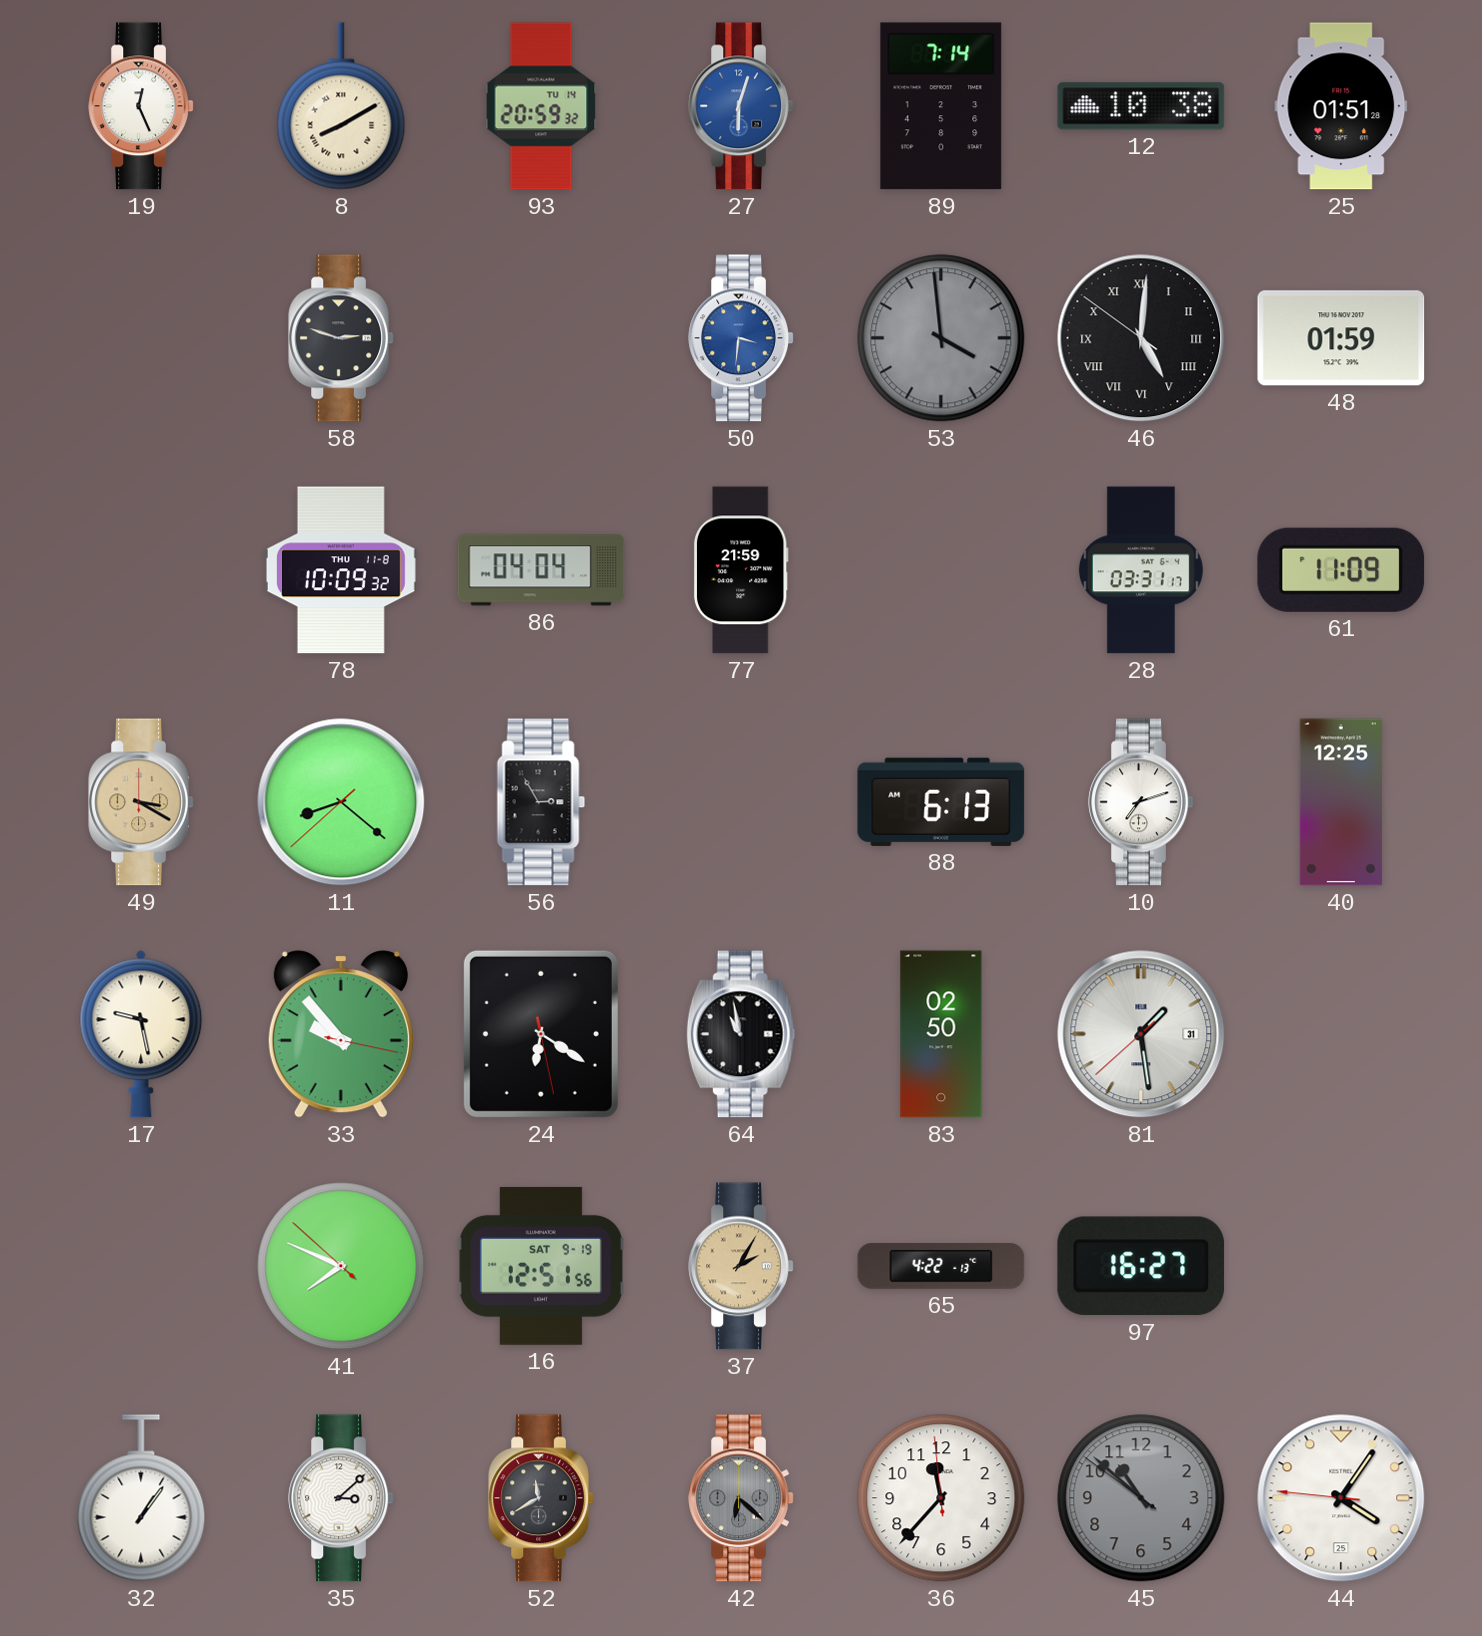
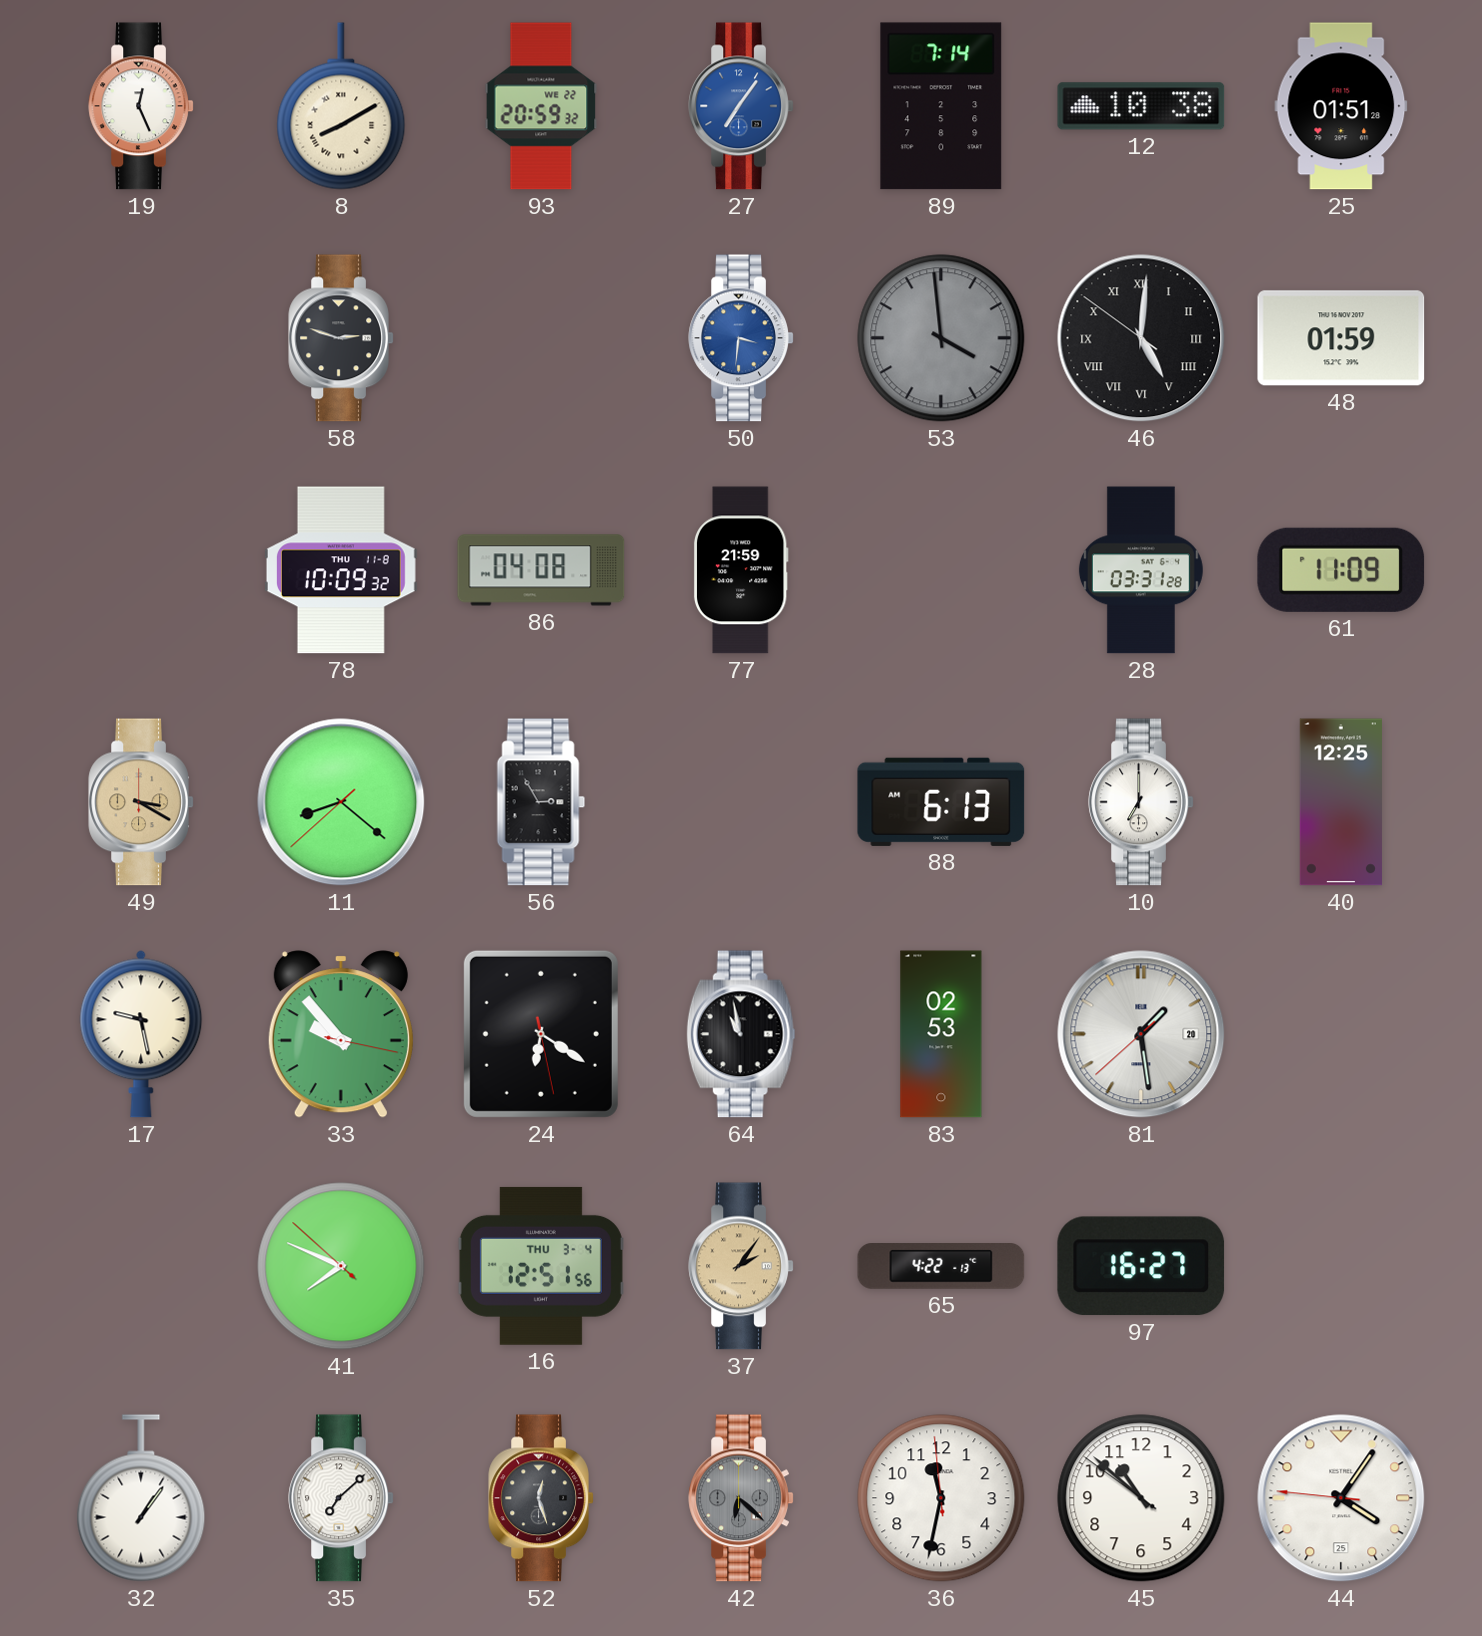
93 date: TU 14 -> WE 22 (541, 106)
27: 6:03 -> 7:06 (741, 106)
86: 04:04 -> 04:08 (541, 570)
28: 03:31:17 -> 03:31:28 (1141, 570)
10: 7:12 -> 7:00 (1141, 802)
83: 02:50 -> 02:53 (941, 1034)
81 date: 31 -> 20 (1141, 1034)
16 date: SAT 9-19 -> THU 3-4 (541, 1266)
37: 2:05 -> 2:06 (741, 1266)
35: 3:08 -> 7:08 (341, 1498)
52: 11:40 -> 12:27 (541, 1498)
36: 11:36 -> 11:31 (941, 1498)
45 dial: grey -> white (1141, 1498)
